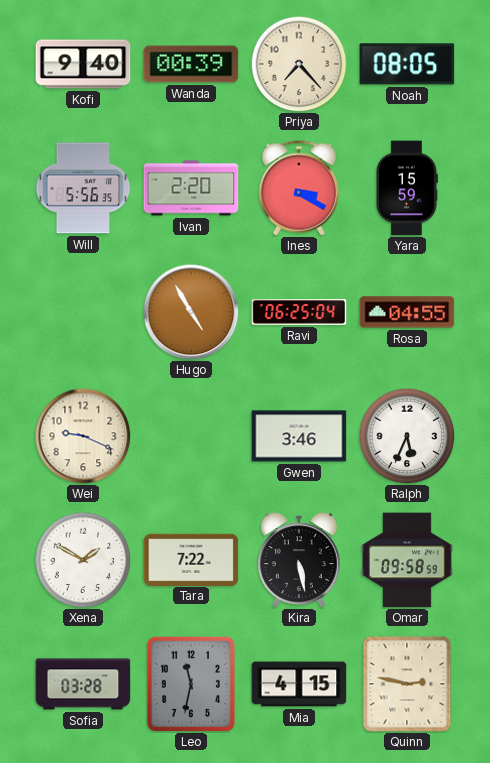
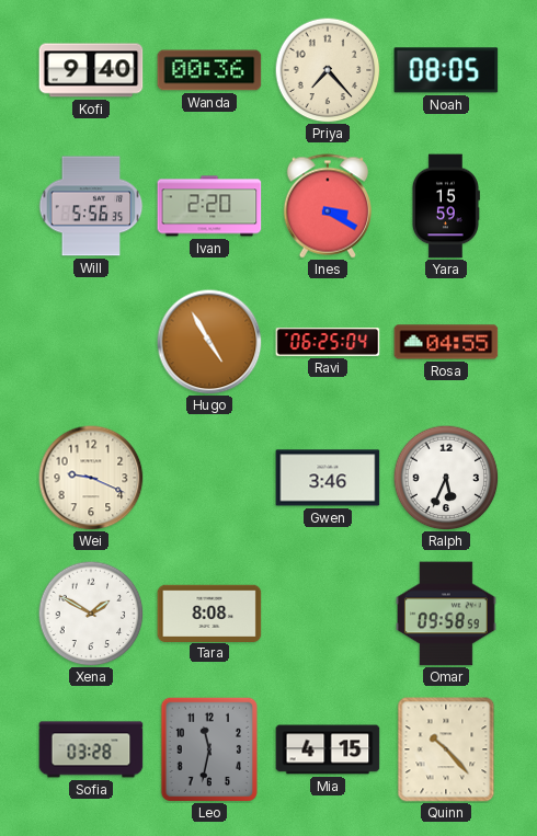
Wanda: 00:39 -> 00:36 (209, 70)
Tara: 7:22 -> 8:08 (209, 612)
Kira: 5:28 -> none (299, 560)
Quinn: 2:47 -> 10:23 (446, 749)
